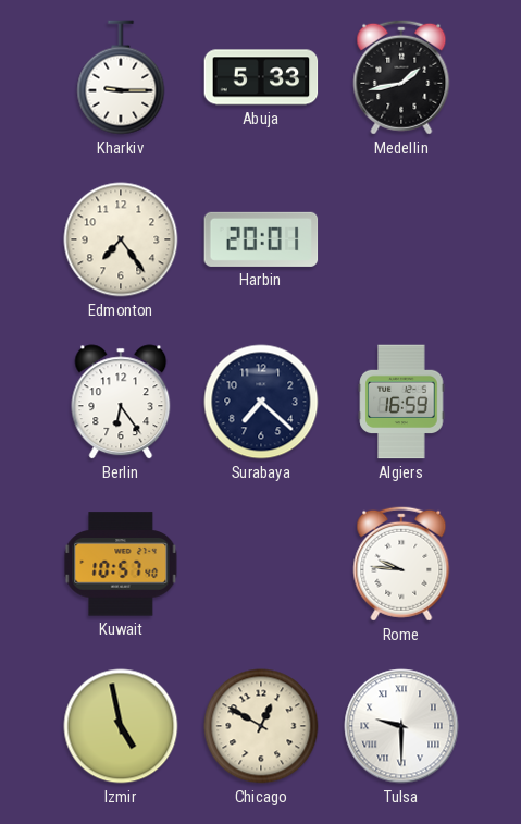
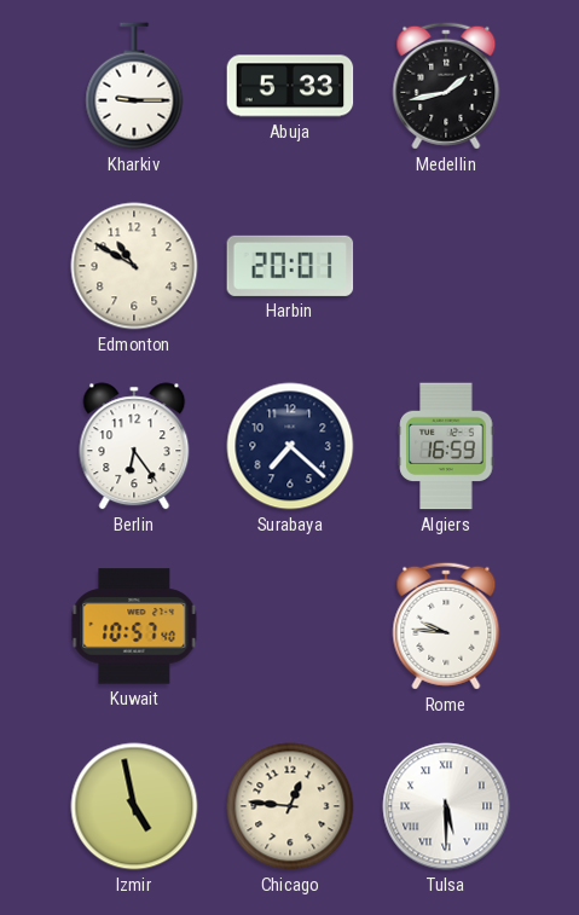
Edmonton: 7:24 -> 10:50 (134, 266)
Chicago: 12:50 -> 12:46 (290, 806)
Tulsa: 9:30 -> 5:30 (446, 806)
